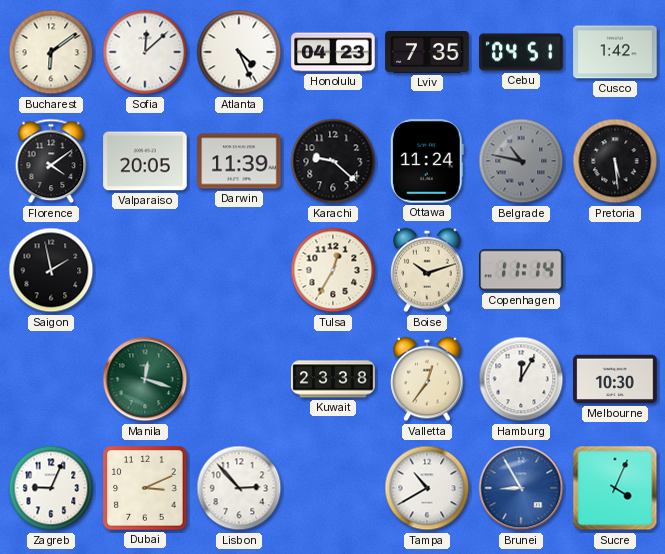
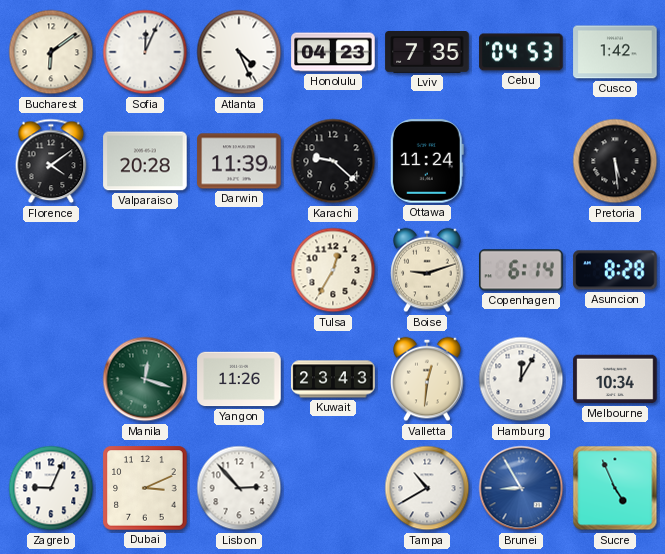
Sofia: 12:08 -> 12:04 (145, 52)
Cebu: 04:51 -> 04:53 (521, 52)
Valparaiso: 20:05 -> 20:28 (145, 161)
Belgrade: 10:47 -> none (521, 161)
Saigon: 1:58 -> none (51, 270)
Boise: 10:12 -> 9:12 (427, 270)
Copenhagen: 11:14 -> 6:14 (521, 270)
Asuncion: none -> 8:28 (615, 270)
Yangon: none -> 11:26 (239, 379)
Kuwait: 23:38 -> 23:43 (333, 379)
Valletta: 12:36 -> 12:31 (427, 379)
Melbourne: 10:30 -> 10:34 (615, 379)
Sucre: 4:04 -> 4:56 (615, 488)
